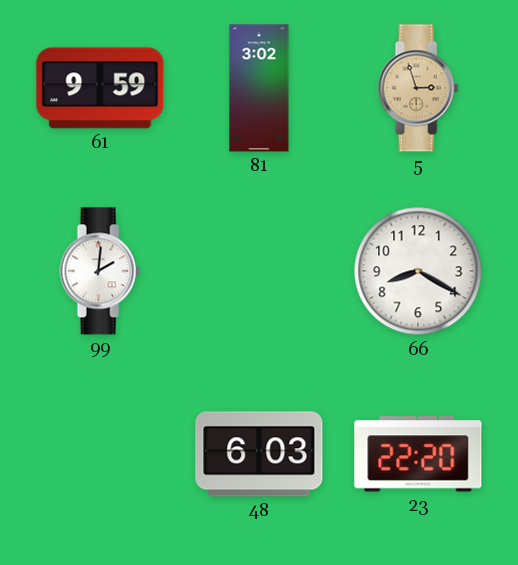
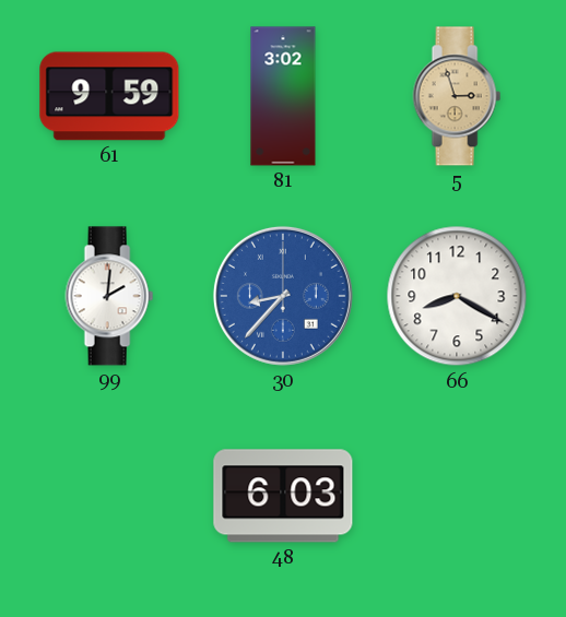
30: none -> 8:37 (283, 296)
23: 22:20 -> none (418, 454)
